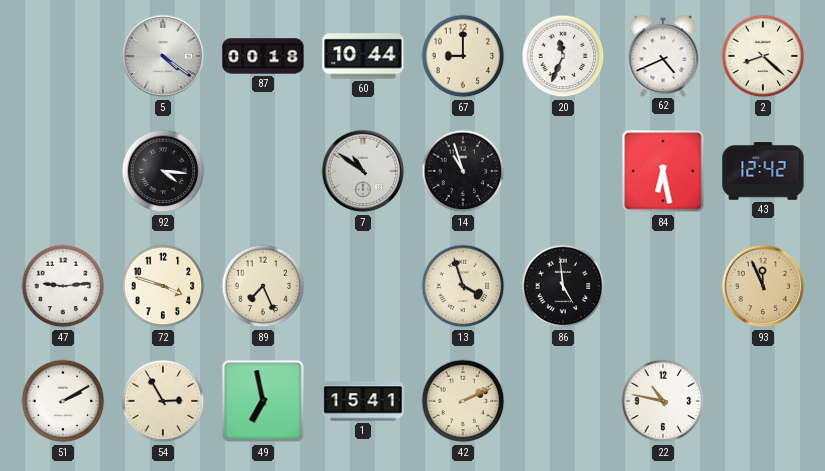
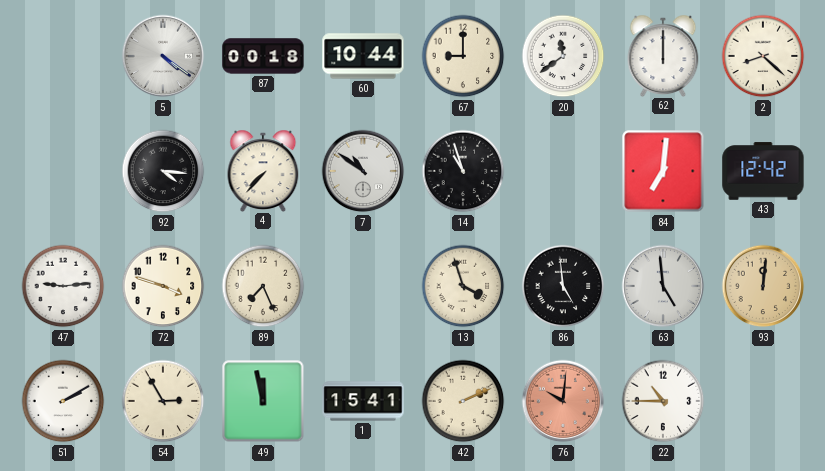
20: 11:34 -> 11:39 (563, 56)
62: 4:41 -> 12:00 (663, 55)
4: none -> 7:37 (263, 170)
84: 6:28 -> 7:01 (663, 171)
63: none -> 4:59 (663, 286)
93: 11:56 -> 12:01 (763, 286)
49: 6:58 -> 11:58 (263, 401)
76: none -> 10:01 (563, 401)
22: 10:47 -> 10:45 (663, 401)
